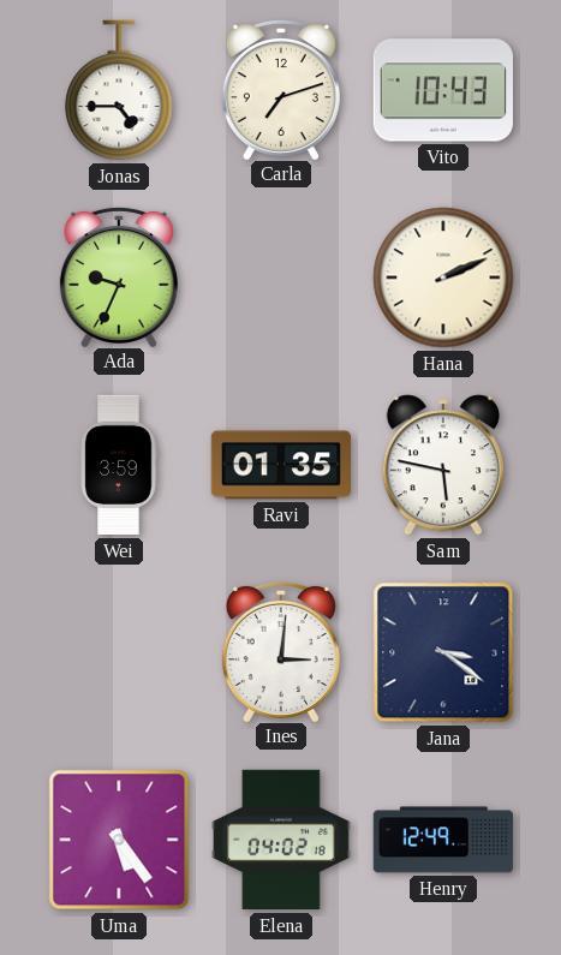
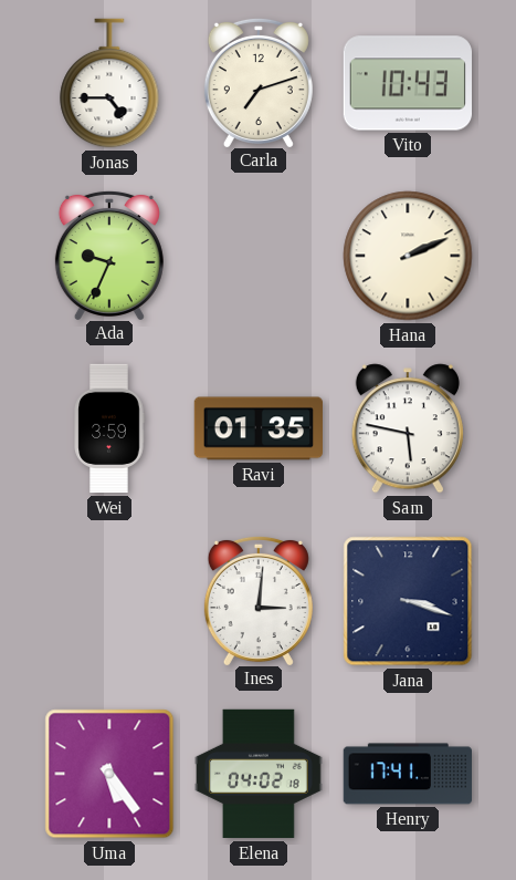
Jana: 3:21 -> 3:18 (408, 601)
Henry: 12:49 -> 17:41 (407, 774)
